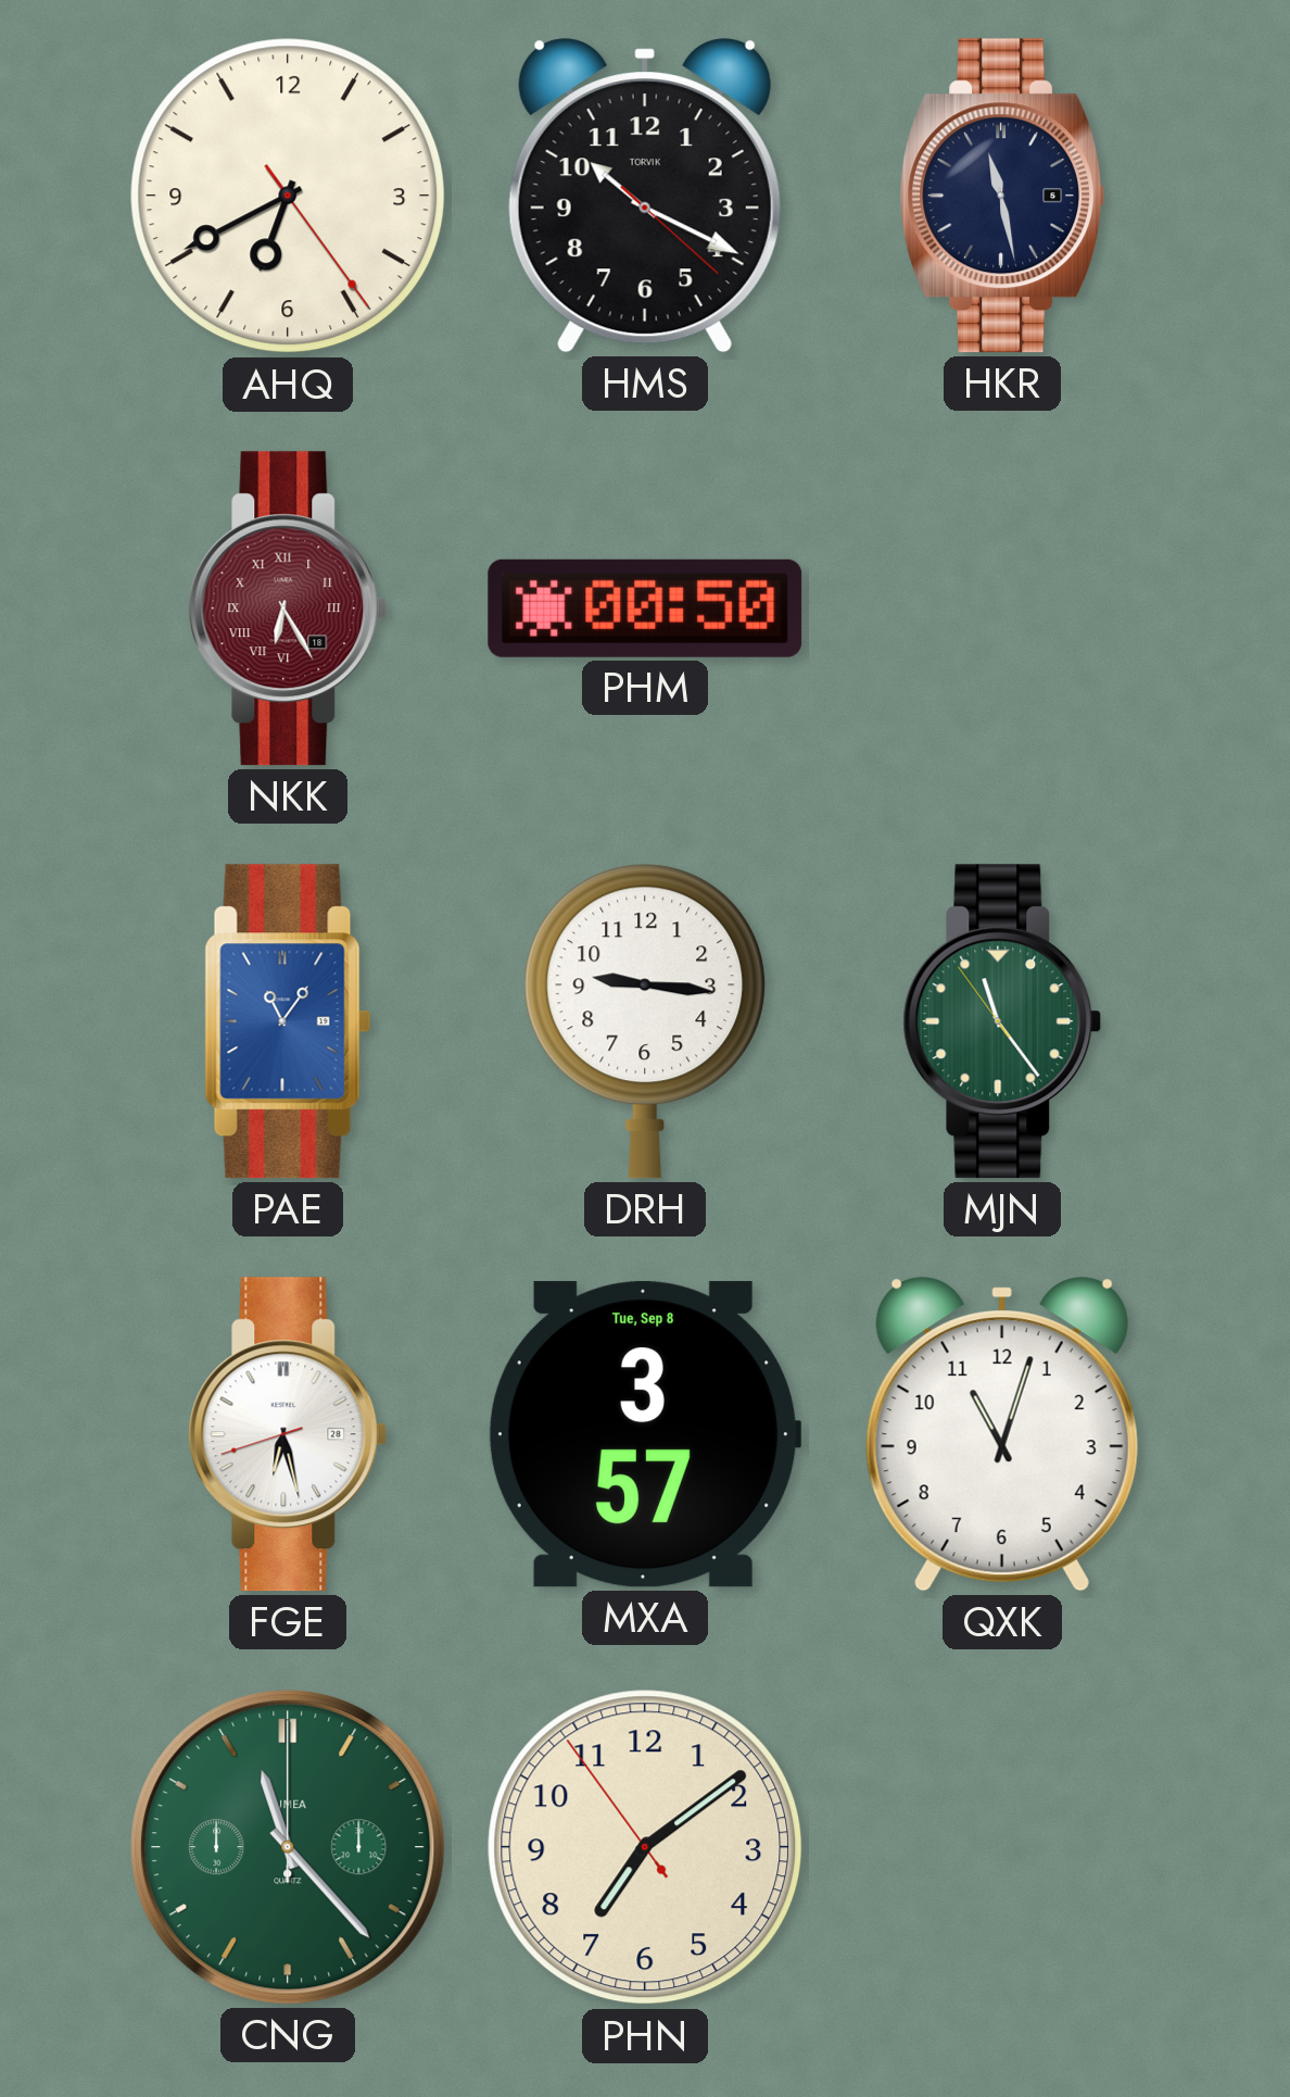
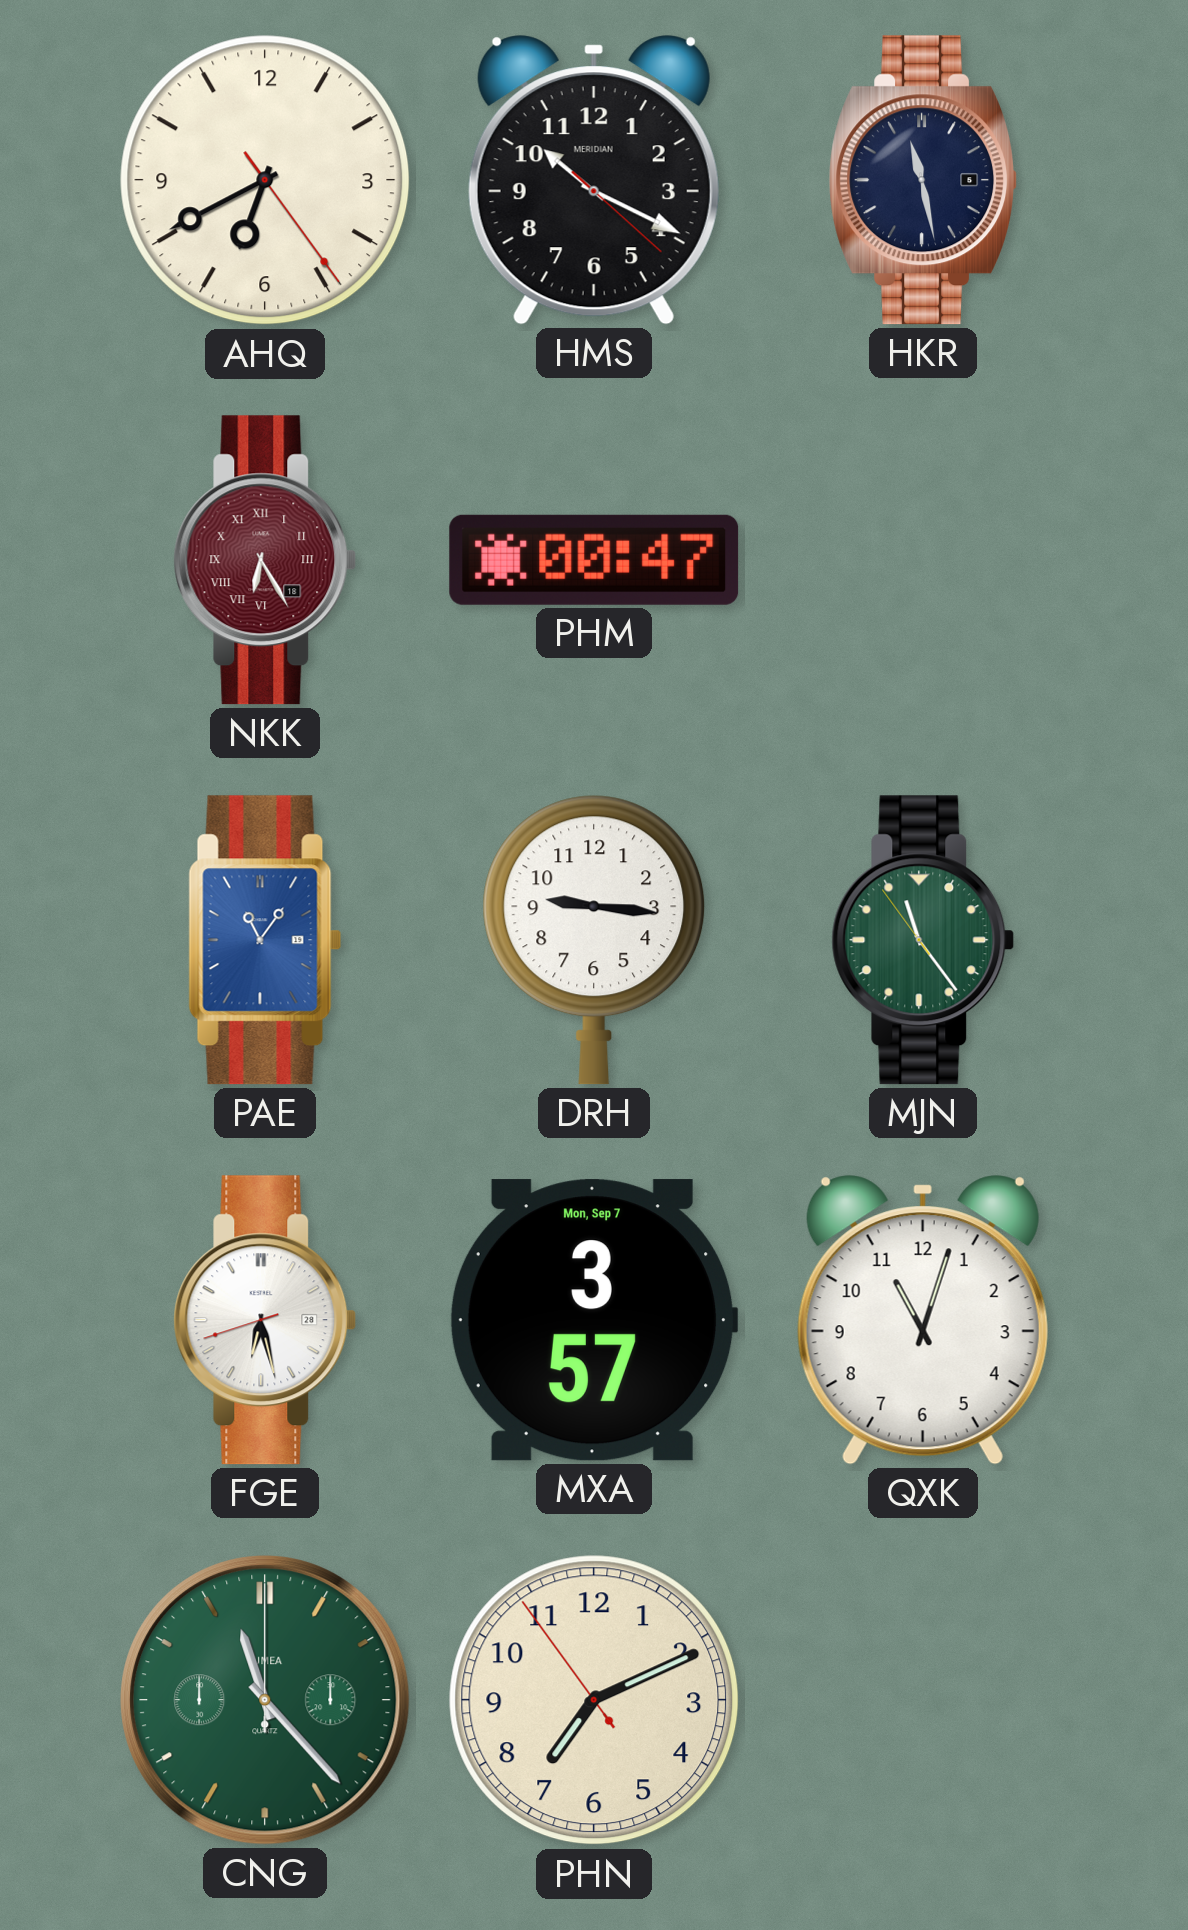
HMS brand: TORVIK -> MERIDIAN (594, 180)
PHM: 00:50 -> 00:47 (594, 560)
MXA date: Tue, Sep 8 -> Mon, Sep 7 (594, 1320)
PHN: 7:08 -> 7:10 (594, 1700)
